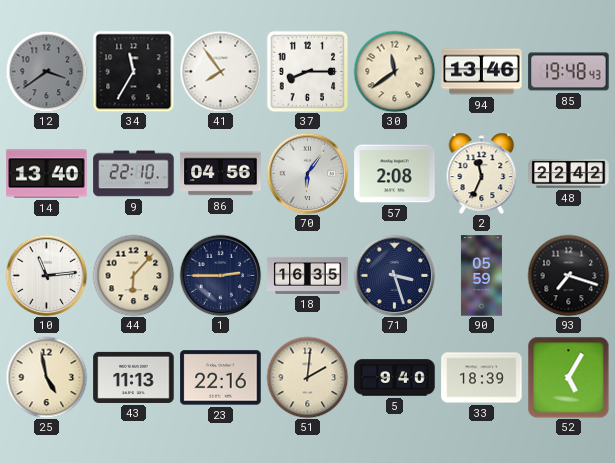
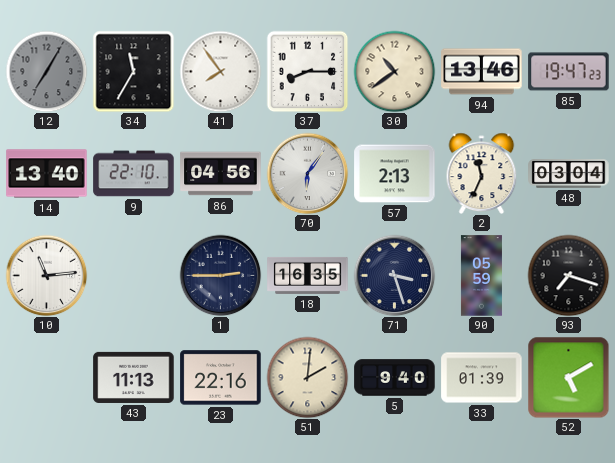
12: 3:39 -> 7:05 (46, 71)
30: 11:39 -> 10:39 (394, 71)
85: 19:48 -> 19:47 (569, 72)
57: 2:08 -> 2:13 (395, 174)
48: 22:42 -> 03:04 (569, 174)
44: 6:07 -> none (133, 275)
25: 4:58 -> none (46, 377)
33: 18:39 -> 01:39 (482, 378)
52: 5:05 -> 5:10 (568, 377)
